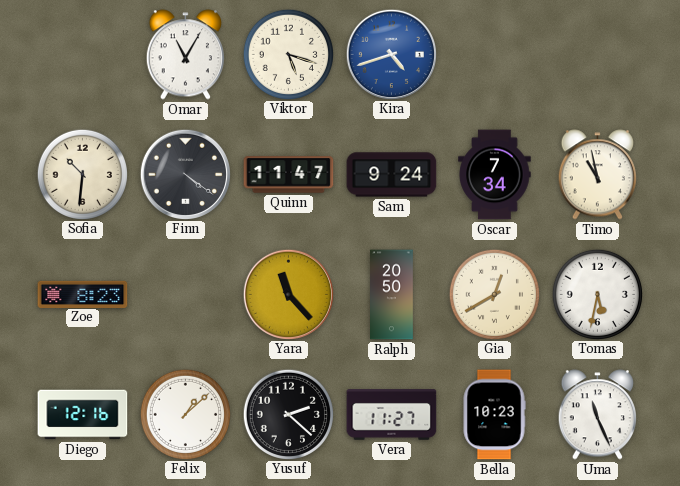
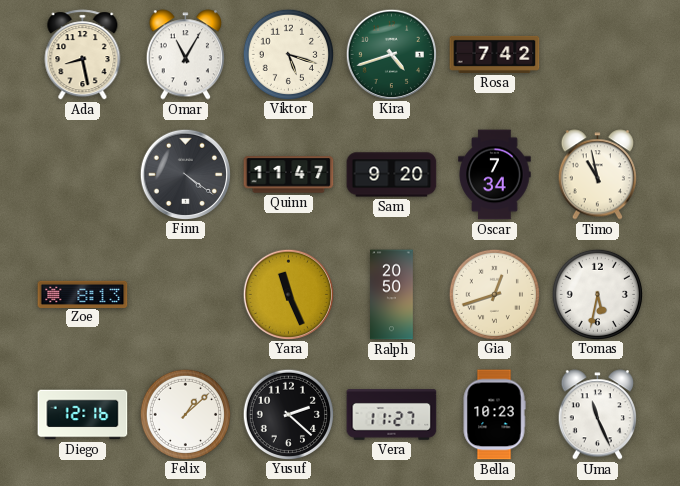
Ada: none -> 8:28 (83, 55)
Kira dial: blue -> green (391, 54)
Rosa: none -> 7:42 (495, 54)
Sofia: 10:31 -> none (82, 174)
Sam: 9:24 -> 9:20 (392, 175)
Zoe: 8:23 -> 8:13 (83, 294)
Yara: 11:23 -> 11:26 (288, 294)
Gia: 12:40 -> 12:42 (494, 294)
